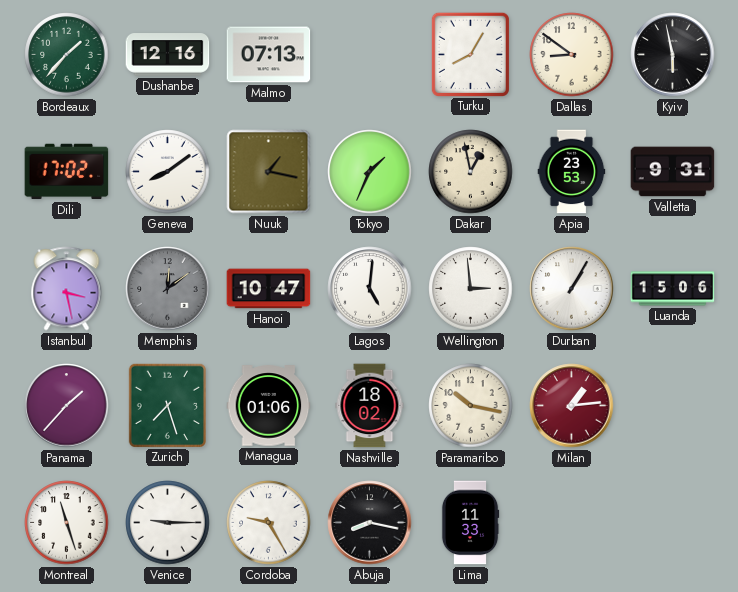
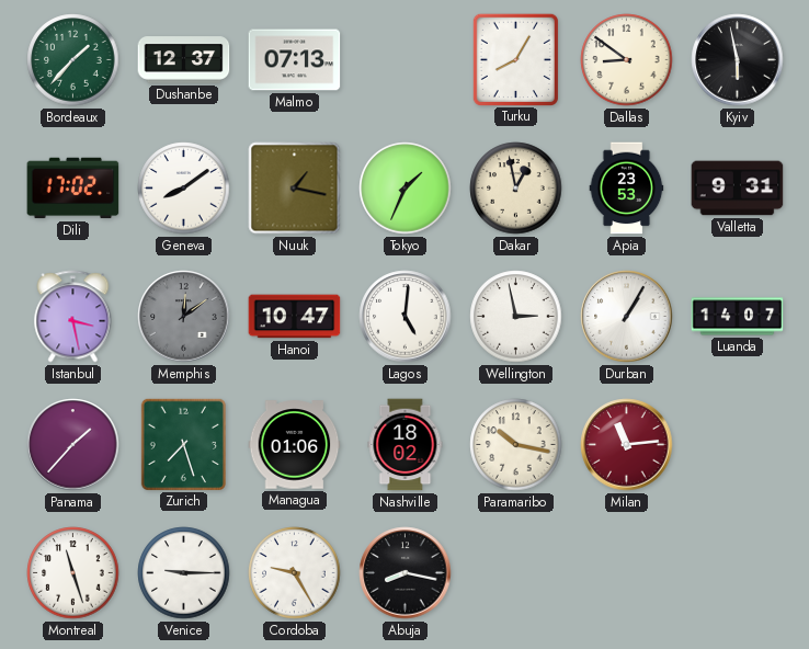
Dushanbe: 12:16 -> 12:37 (184, 60)
Wellington: 2:59 -> 2:58 (516, 317)
Luanda: 15:06 -> 14:07 (738, 317)
Milan: 1:14 -> 11:14 (627, 445)
Lima: 11:33 -> none (470, 523)
